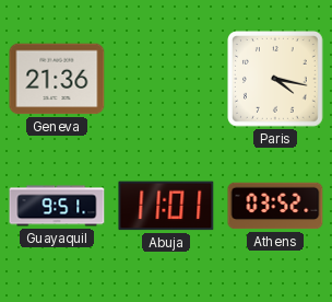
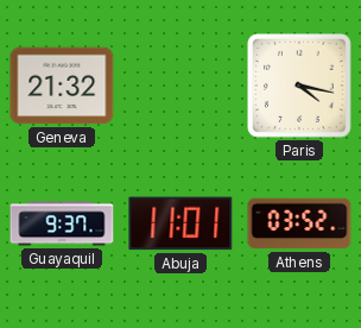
Geneva: 21:36 -> 21:32 (62, 86)
Guayaquil: 9:51 -> 9:37 (62, 223)
